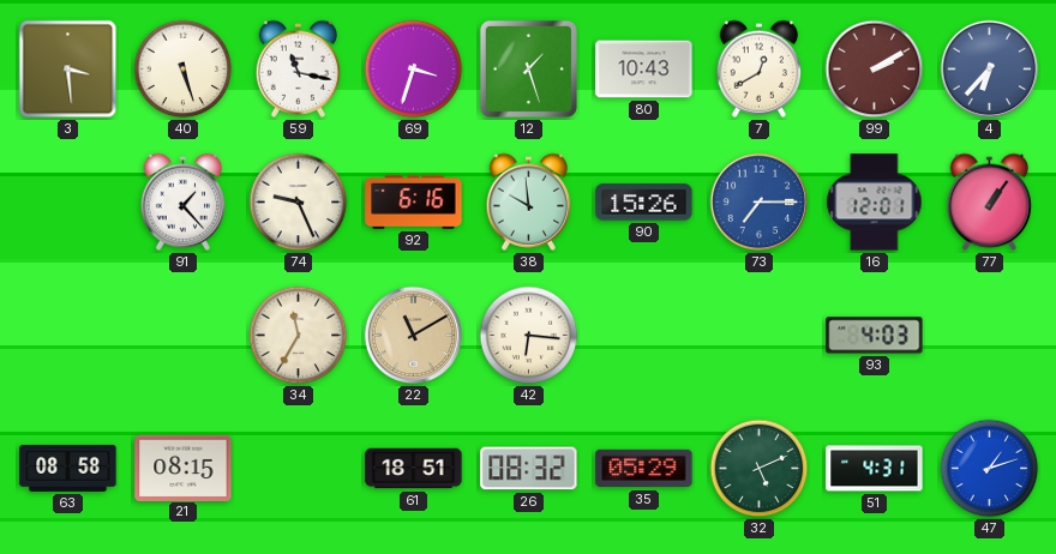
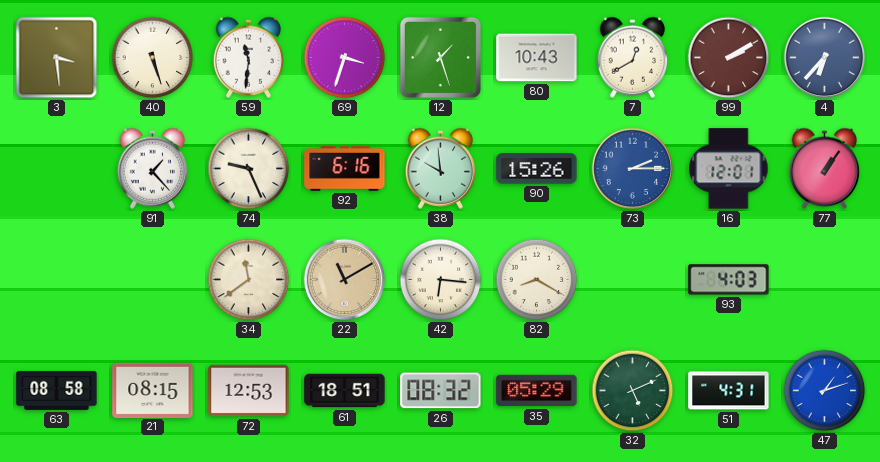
59: 11:17 -> 11:31 (249, 57)
73: 7:15 -> 2:15 (633, 169)
34: 11:35 -> 11:39 (249, 280)
82: none -> 8:20 (537, 280)
72: none -> 12:53 (249, 391)
